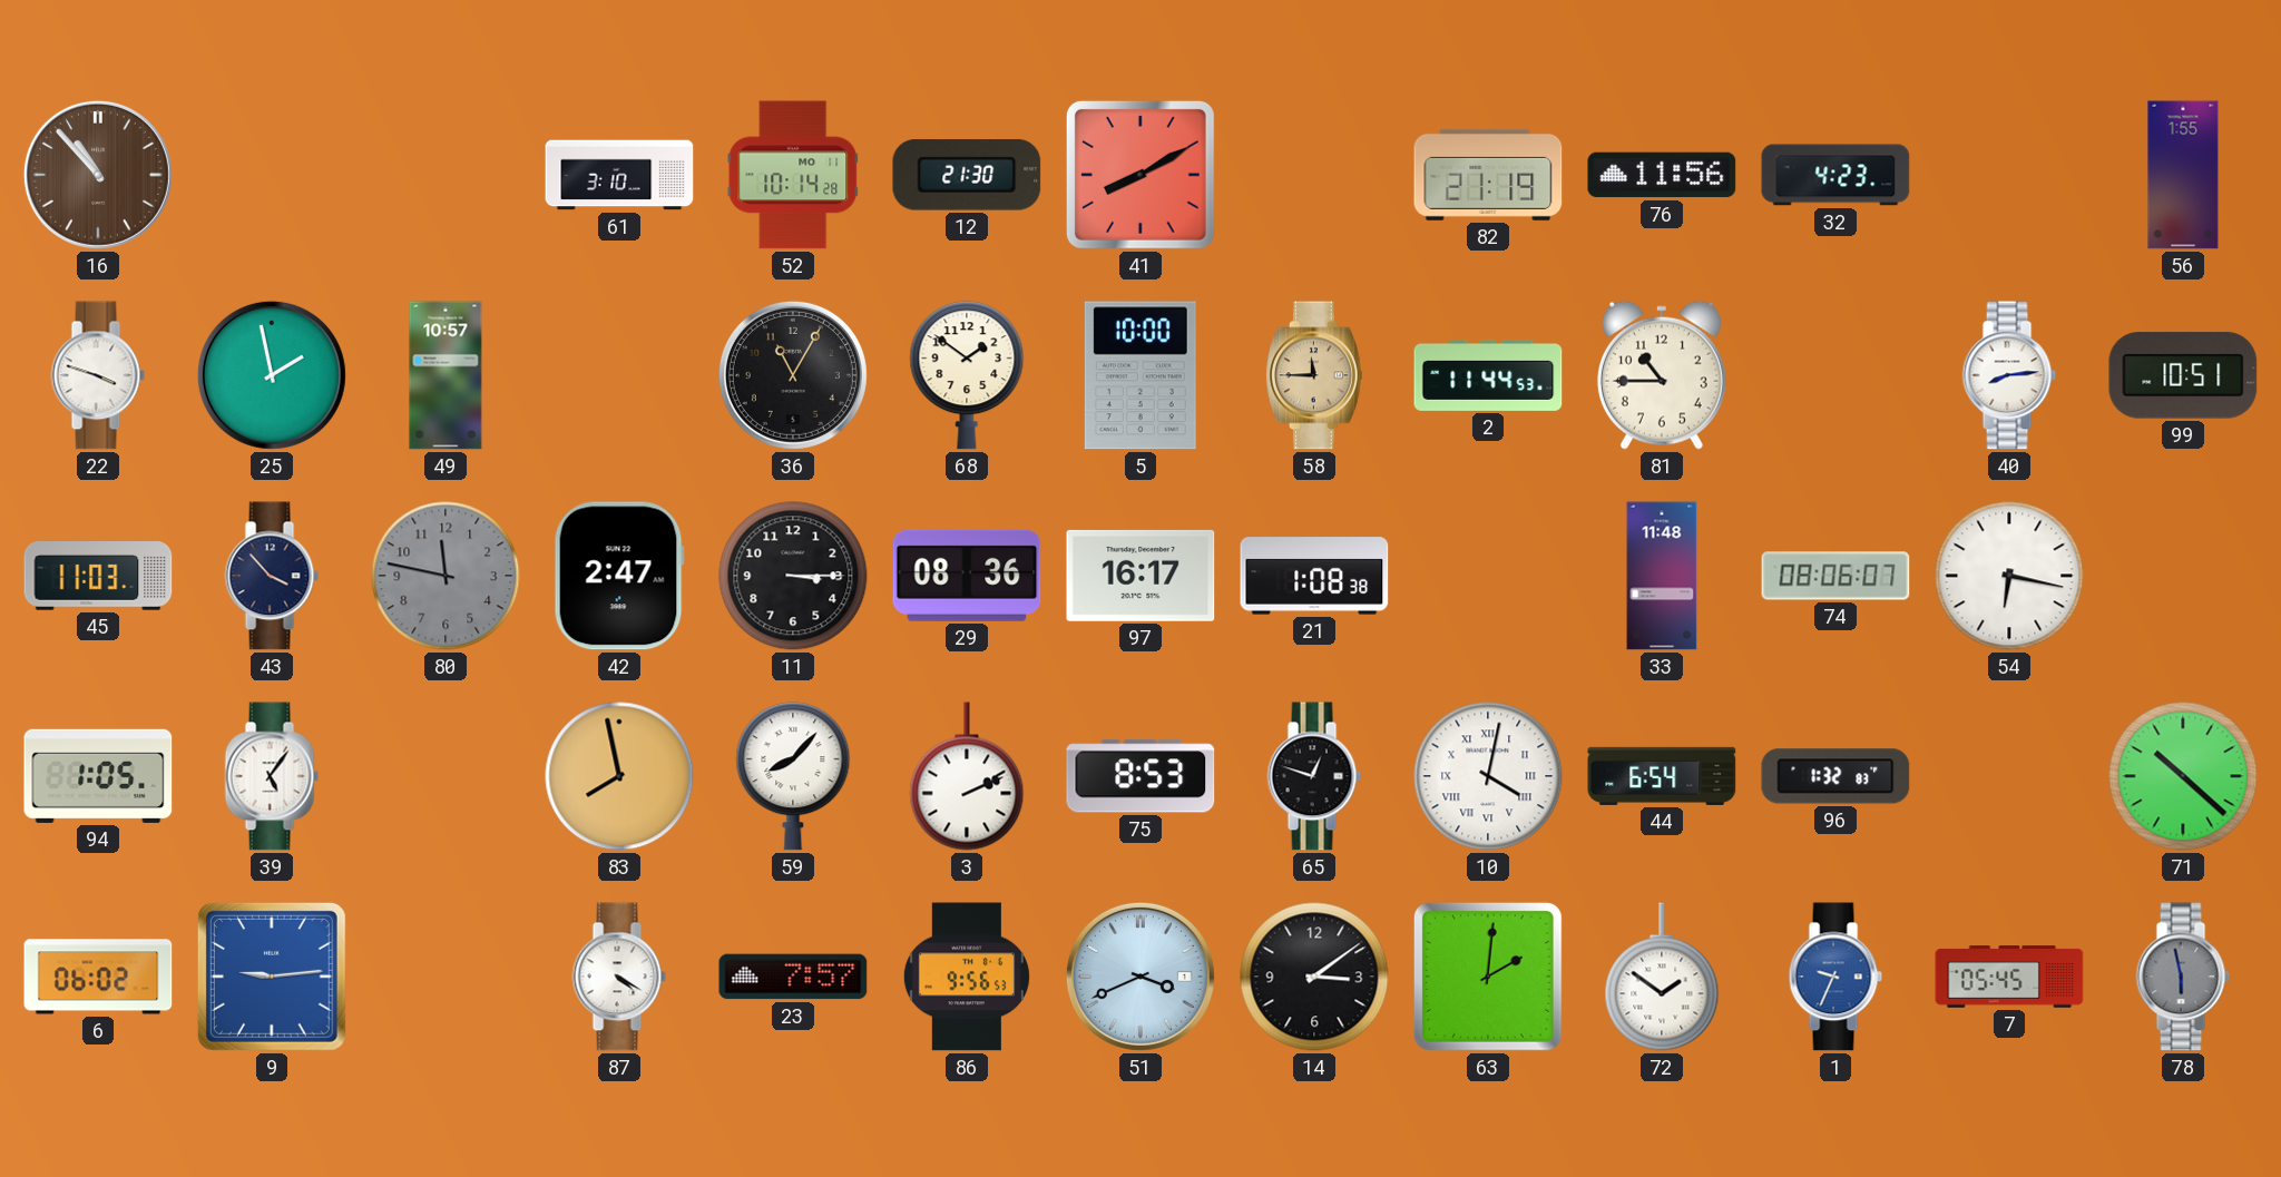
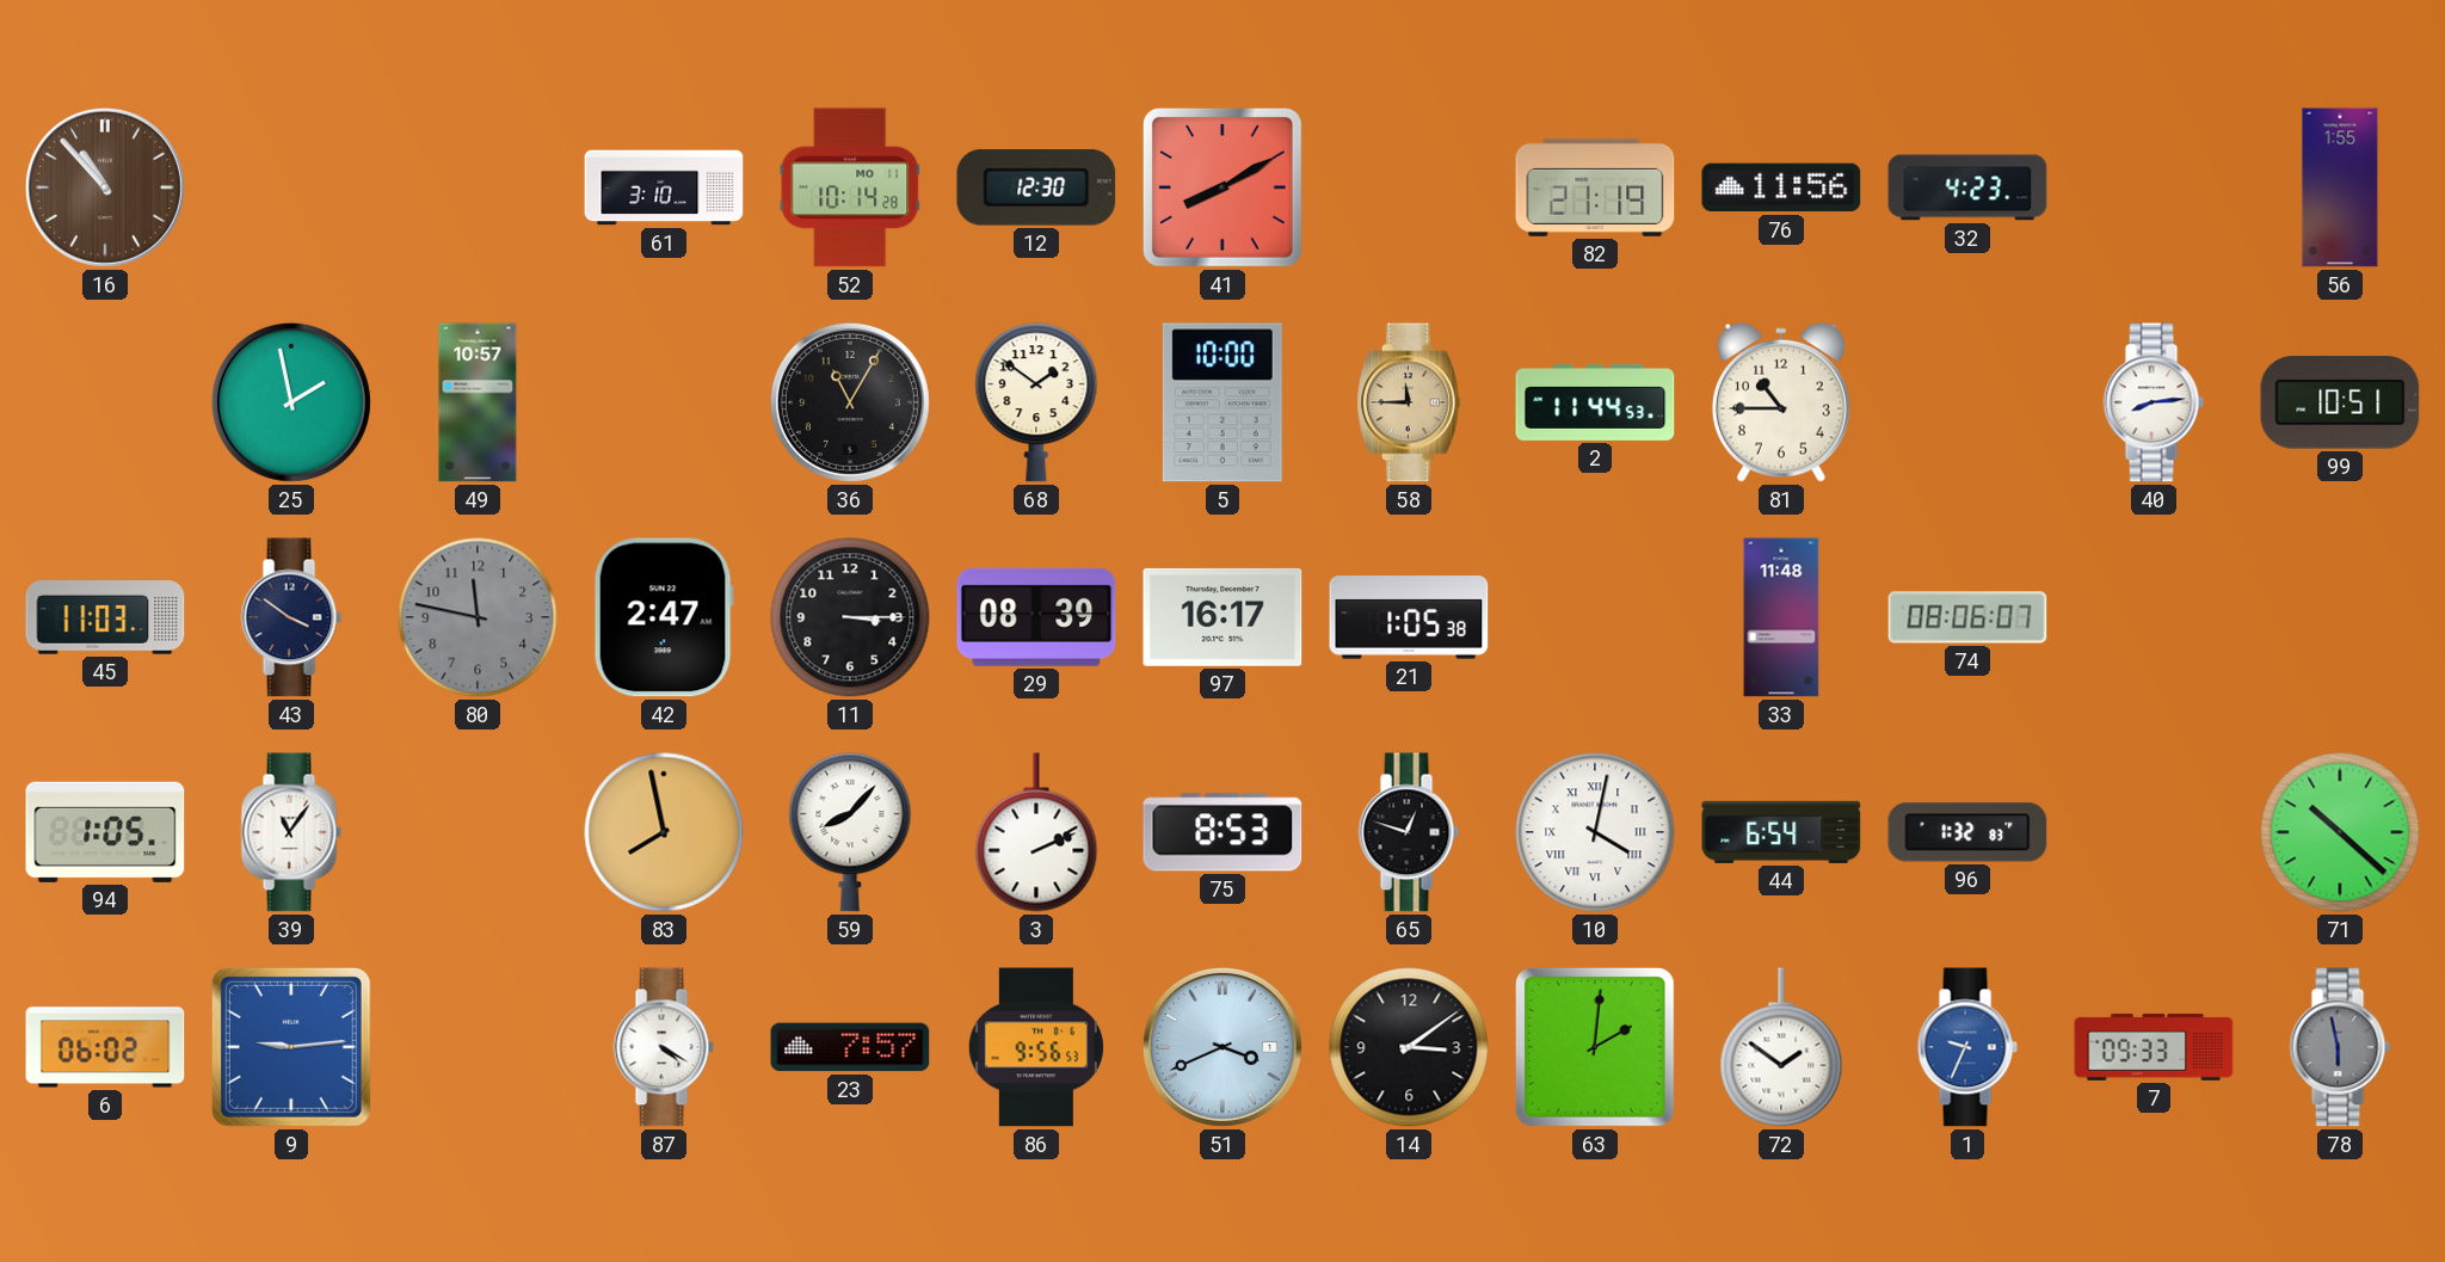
12: 21:30 -> 12:30 (1036, 187)
22: 3:48 -> none (98, 375)
43: 3:53 -> 3:51 (291, 617)
29: 08:36 -> 08:39 (1036, 617)
21: 1:08 -> 1:05 (1409, 617)
54: 6:17 -> none (2009, 576)
39: 5:06 -> 11:06 (291, 832)
7: 05:45 -> 09:33 (2154, 1047)
